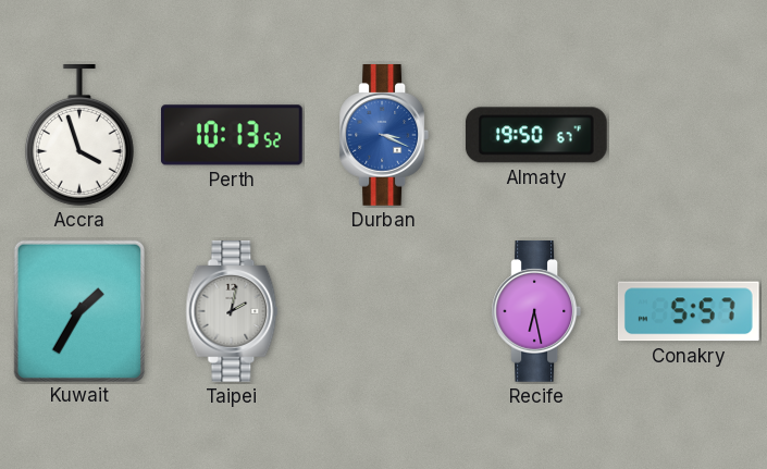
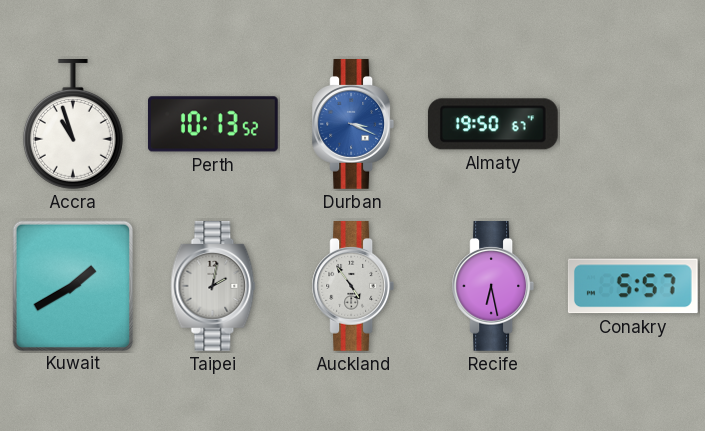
Accra: 3:57 -> 10:57 (73, 125)
Kuwait: 1:35 -> 1:40 (72, 285)
Auckland: none -> 4:54 (352, 287)
